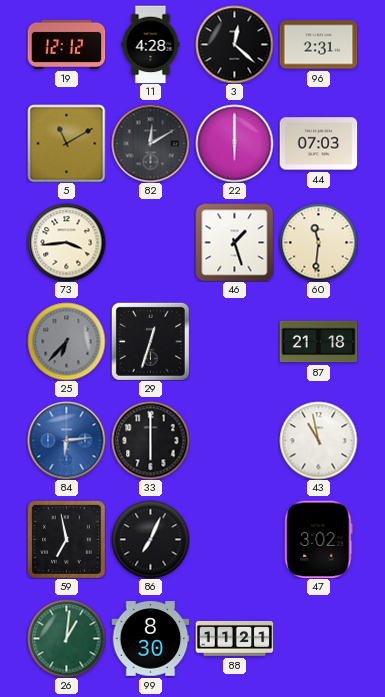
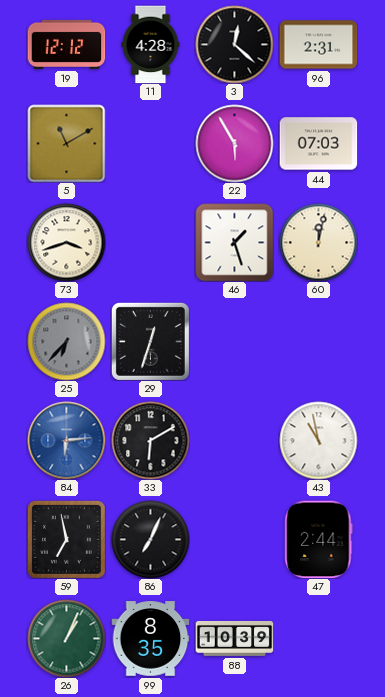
82: 12:10 -> none (150, 143)
22: 6:00 -> 5:55 (234, 143)
73: 3:44 -> 3:42 (66, 242)
60: 11:31 -> 12:02 (318, 242)
87: 21:18 -> none (318, 342)
33: 6:00 -> 6:10 (150, 440)
47: 3:02 -> 2:44 (319, 539)
26: 1:01 -> 1:04 (66, 638)
99: 8:30 -> 8:35 (150, 639)
88: 11:21 -> 10:39 (234, 638)
